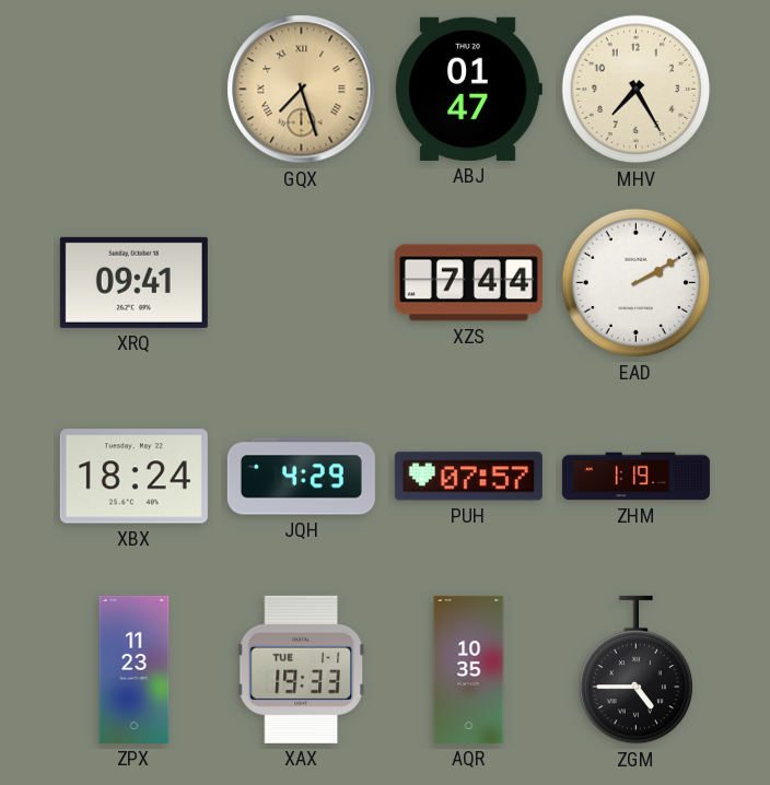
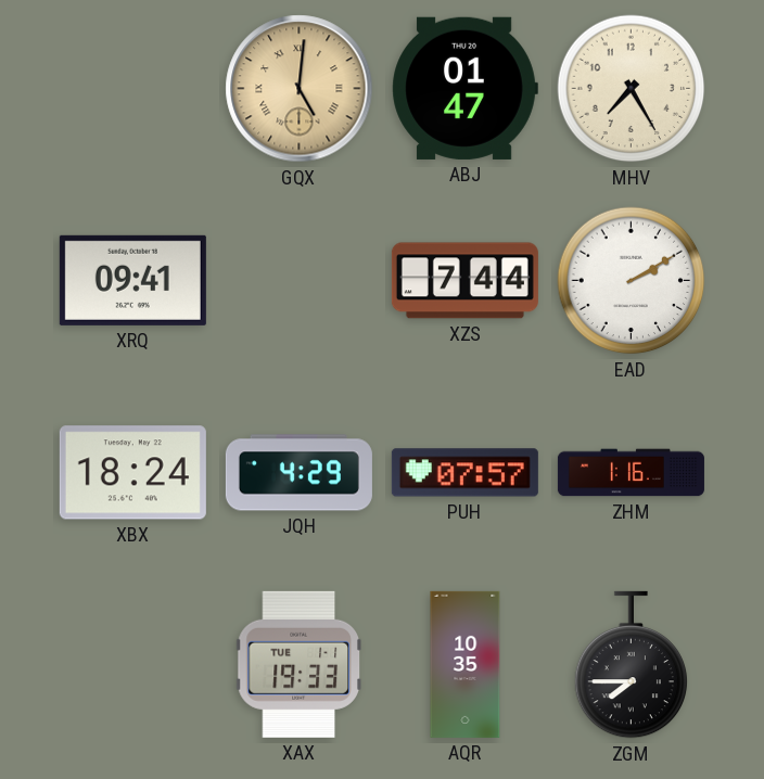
GQX: 7:27 -> 5:01 (300, 89)
ZHM: 1:19 -> 1:16 (631, 473)
ZPX: 11:23 -> none (135, 669)
ZGM: 4:45 -> 7:45 (632, 665)
